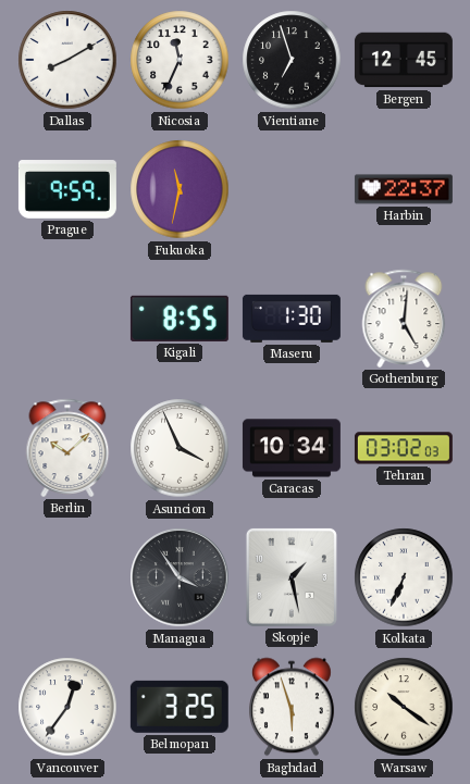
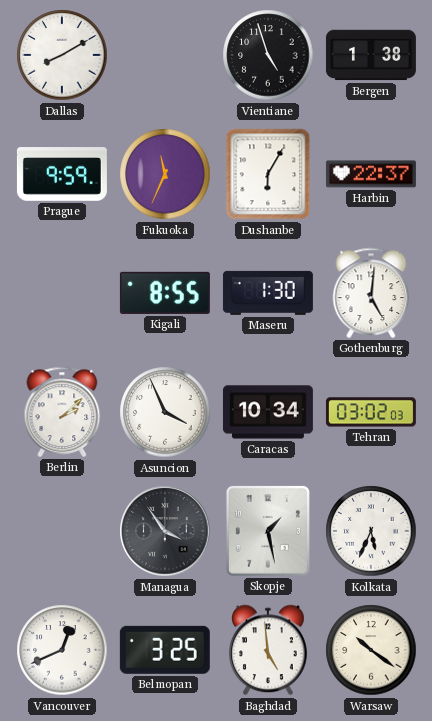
Nicosia: 11:34 -> none (180, 60)
Vientiane: 6:57 -> 4:57 (268, 55)
Bergen: 12:45 -> 1:38 (371, 55)
Fukuoka: 11:32 -> 11:34 (165, 174)
Dushanbe: none -> 6:05 (268, 174)
Berlin: 10:08 -> 2:08 (62, 412)
Kolkata: 6:34 -> 5:34 (371, 531)
Vancouver: 12:36 -> 12:41 (62, 650)
Baghdad: 5:57 -> 4:59 (268, 650)
